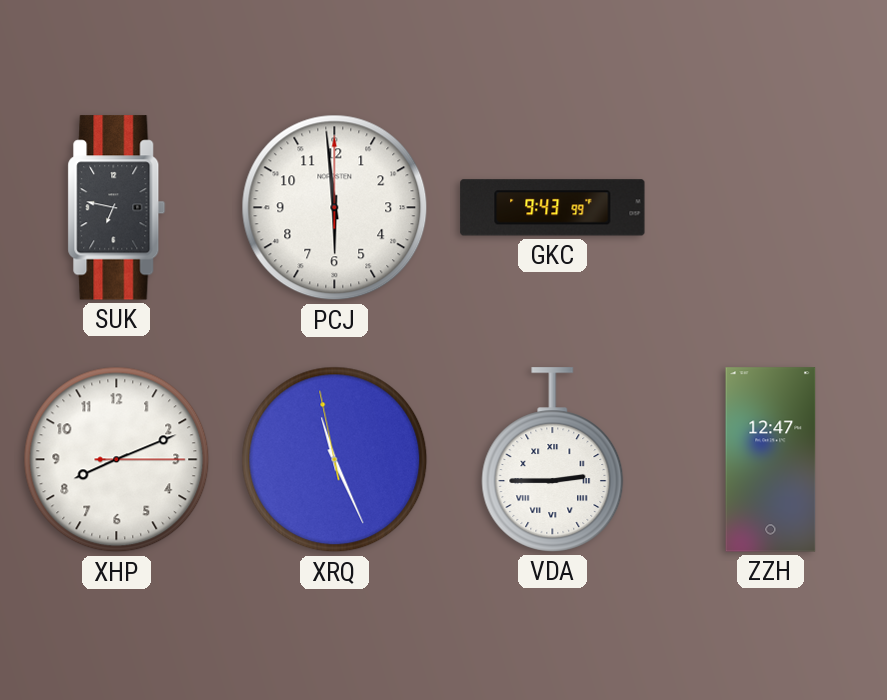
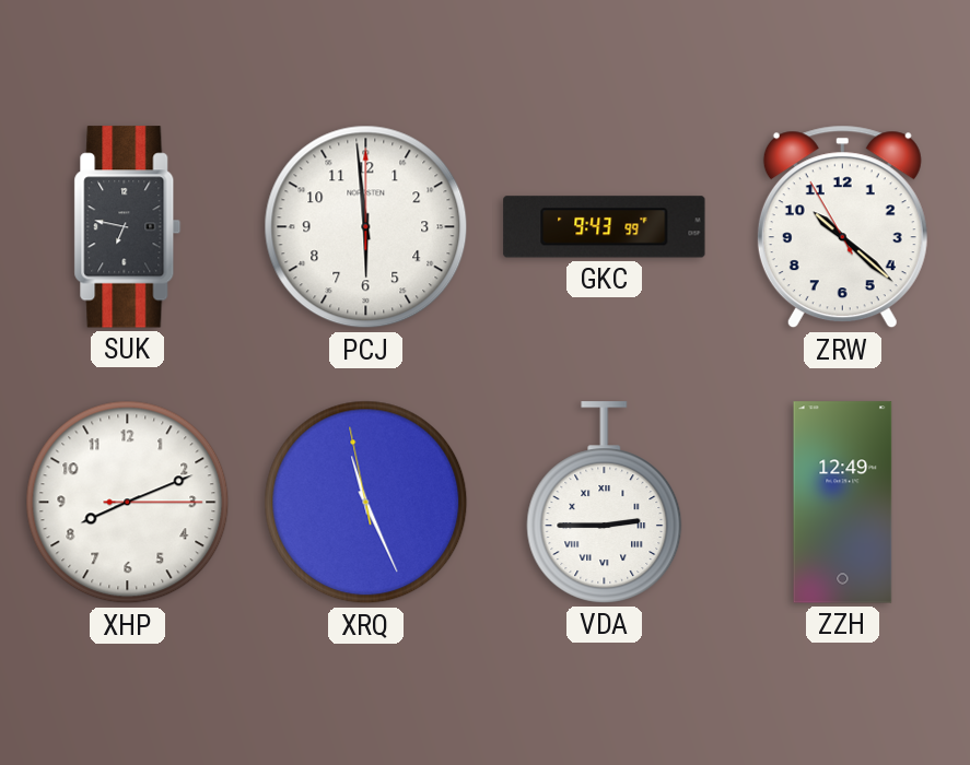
ZRW: none -> 10:21 (842, 227)
ZZH: 12:47 -> 12:49 (843, 503)
